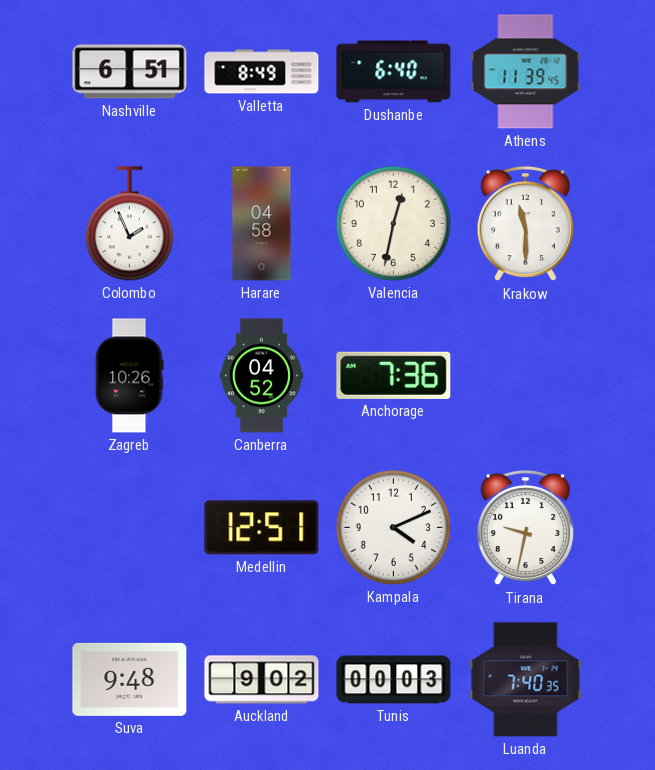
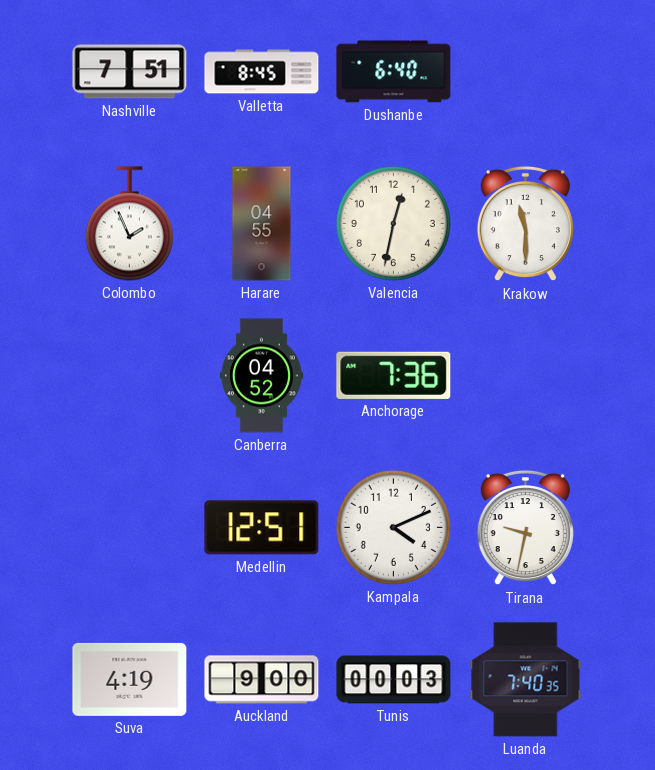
Nashville: 6:51 -> 7:51 (130, 72)
Valletta: 8:49 -> 8:45 (262, 72)
Athens: 11:39 -> none (526, 72)
Harare: 04:58 -> 04:55 (262, 224)
Zagreb: 10:26 -> none (130, 376)
Suva: 9:48 -> 4:19 (130, 679)
Auckland: 9:02 -> 9:00 (262, 680)
